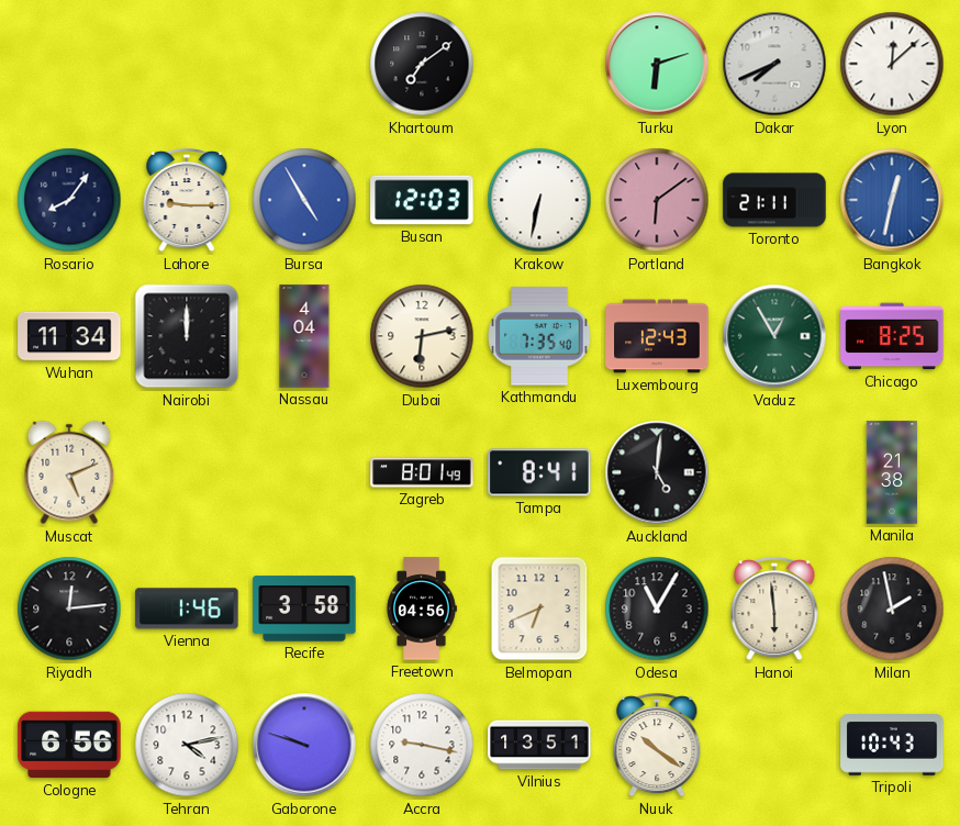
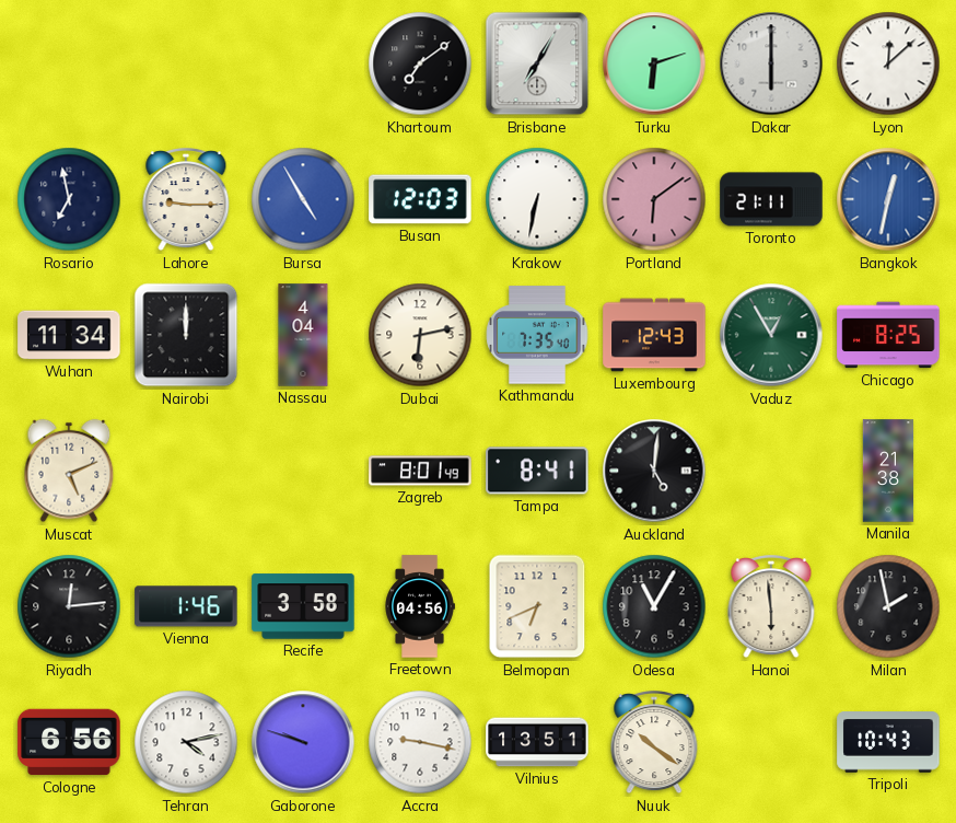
Brisbane: none -> 7:05 (537, 63)
Dakar: 7:41 -> 6:00 (771, 63)
Rosario: 8:06 -> 6:58 (69, 199)
